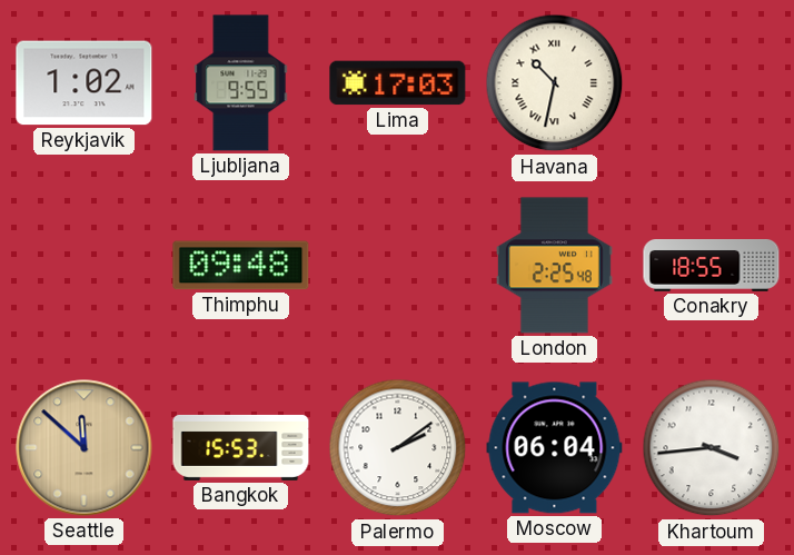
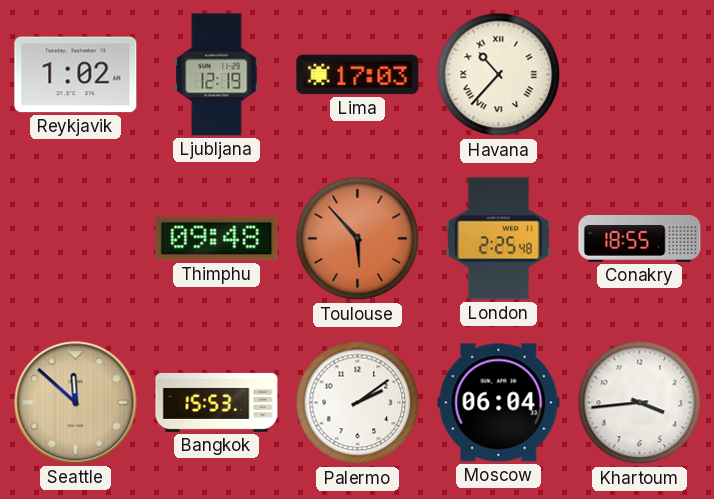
Ljubljana: 9:55 -> 12:19 (217, 75)
Havana: 10:32 -> 10:37 (499, 75)
Toulouse: none -> 5:53 (358, 239)
